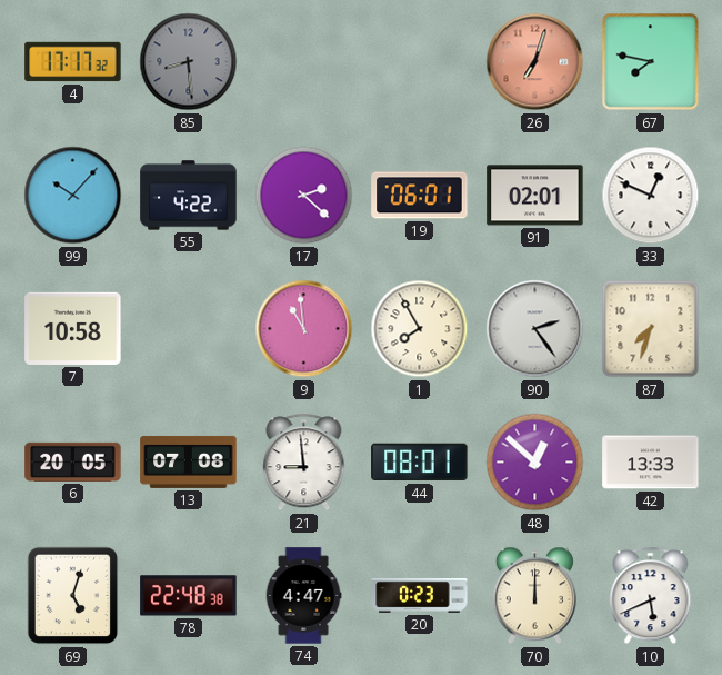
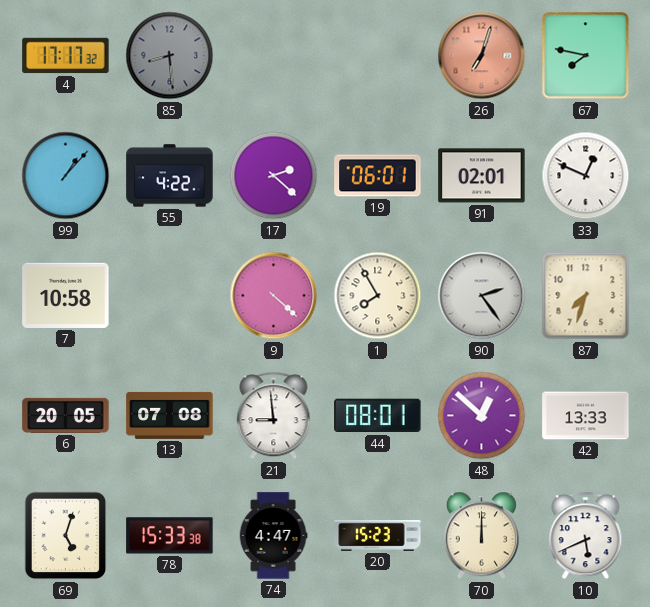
99: 10:07 -> 1:07 (66, 176)
9: 10:59 -> 4:22 (274, 296)
78: 22:48 -> 15:33 (170, 536)
20: 0:23 -> 15:23 (378, 536)
